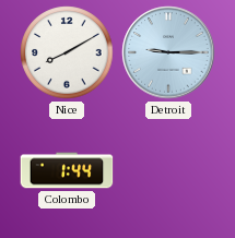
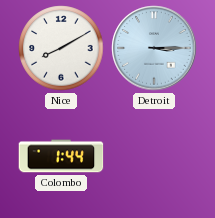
Detroit: 9:15 -> 3:15 (154, 48)
